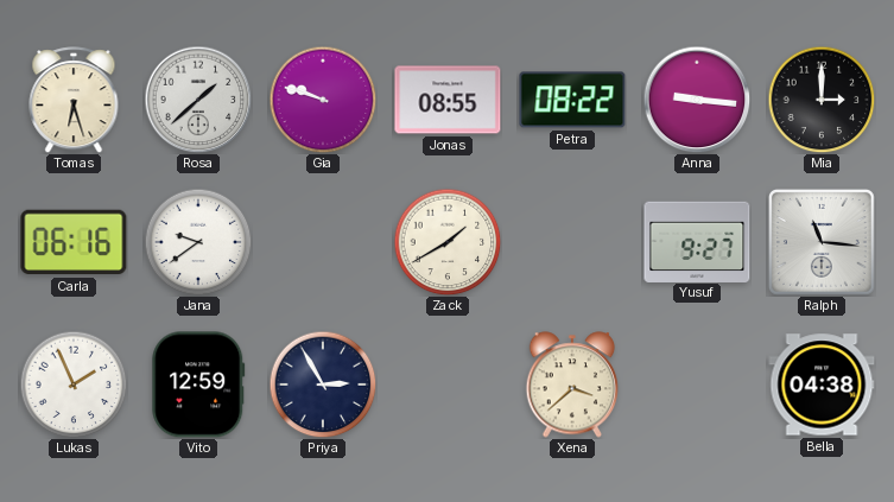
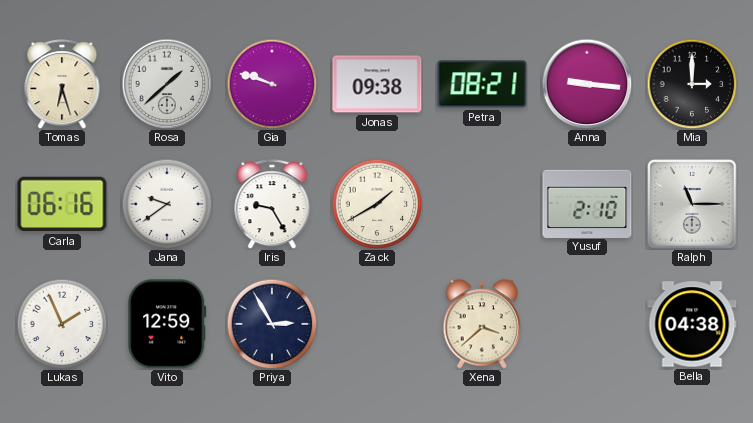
Jonas: 08:55 -> 09:38 (377, 84)
Petra: 08:22 -> 08:21 (482, 84)
Iris: none -> 9:25 (272, 204)
Yusuf: 9:27 -> 2:10 (587, 203)
Ralph: 11:16 -> 11:15 (692, 204)
